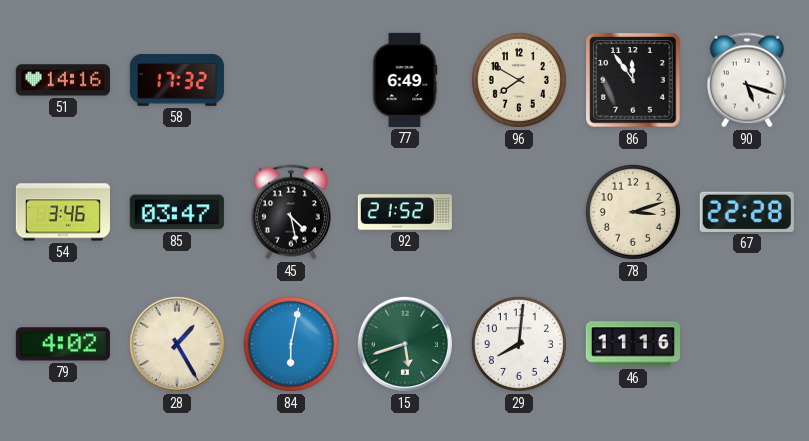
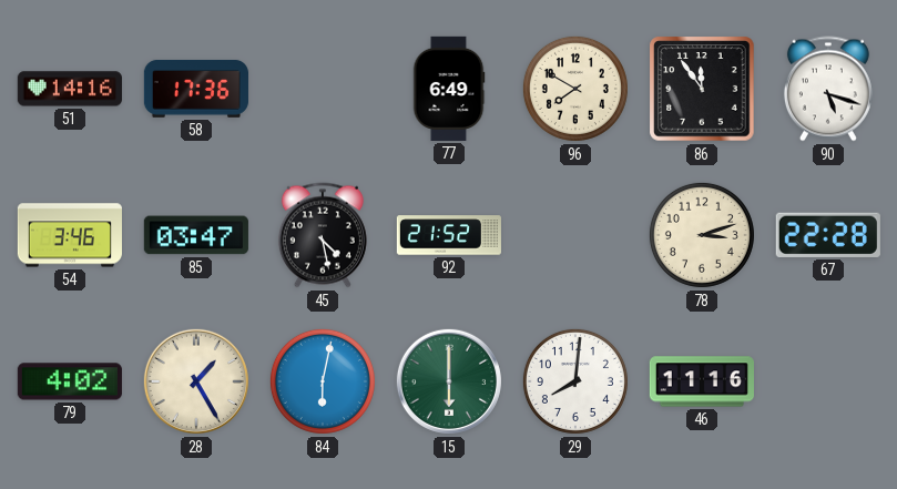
58: 17:32 -> 17:36 (196, 89)
15: 5:42 -> 6:00 (449, 381)
